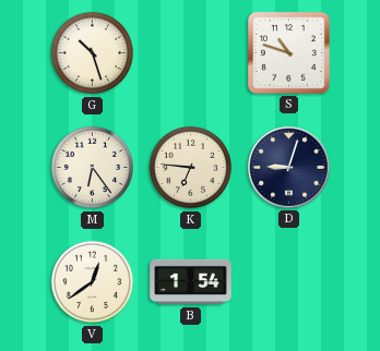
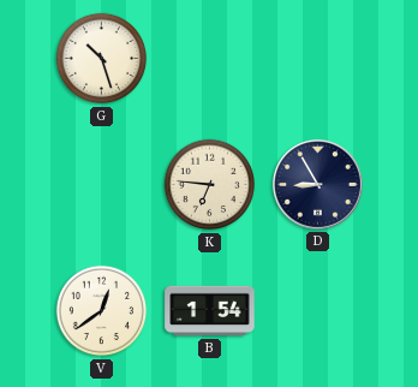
S: 10:48 -> none (288, 52)
M: 6:24 -> none (93, 168)
D: 9:03 -> 8:55 (317, 184)
